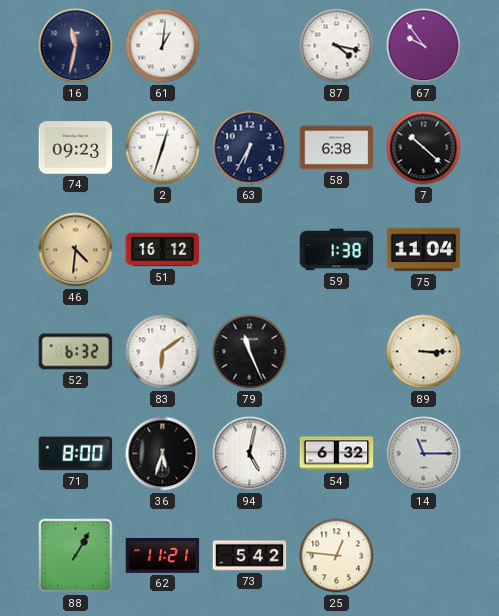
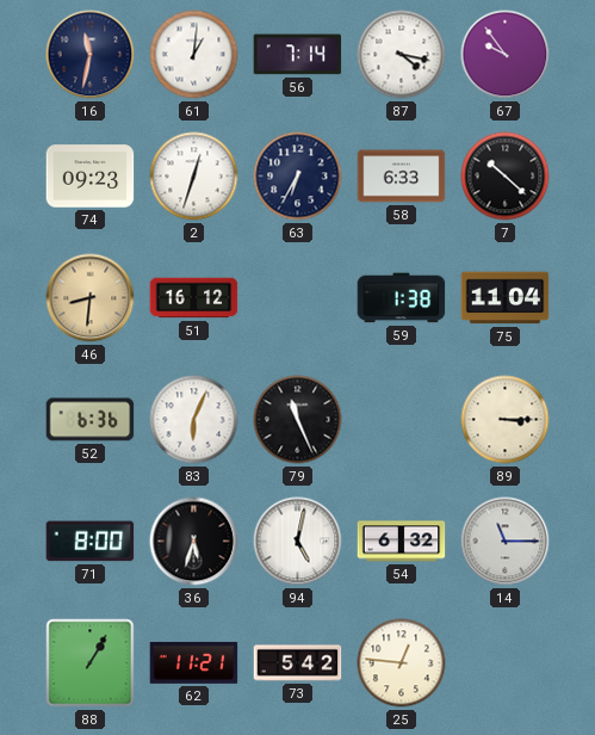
56: none -> 7:14 (298, 55)
58: 6:38 -> 6:33 (402, 177)
46: 4:31 -> 8:31 (91, 298)
52: 6:32 -> 6:36 (91, 420)
83: 6:09 -> 6:04 (194, 420)
